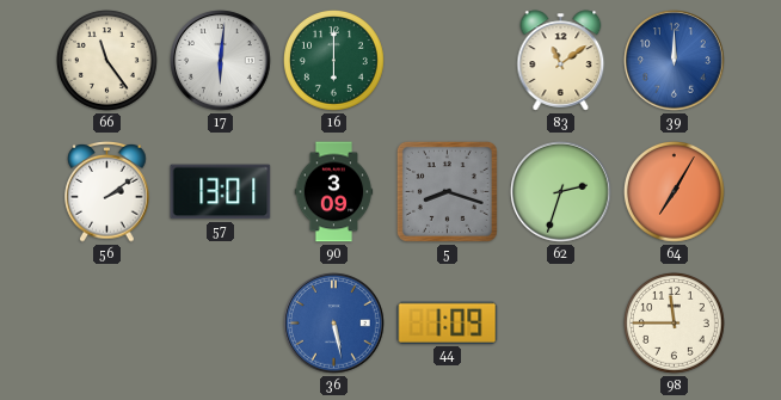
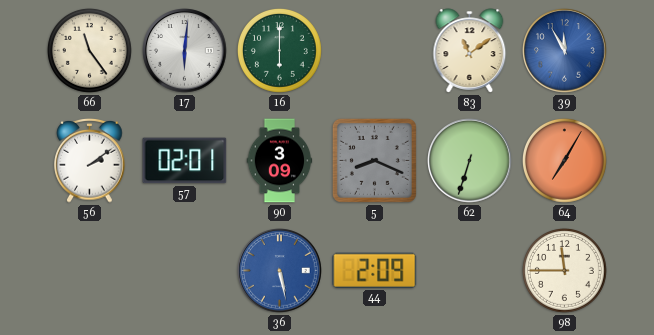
39: 12:00 -> 11:55 (565, 51)
57: 13:01 -> 02:01 (185, 161)
5: 8:18 -> 8:19 (374, 160)
62: 2:33 -> 6:33 (470, 161)
44: 1:09 -> 2:09 (375, 270)
